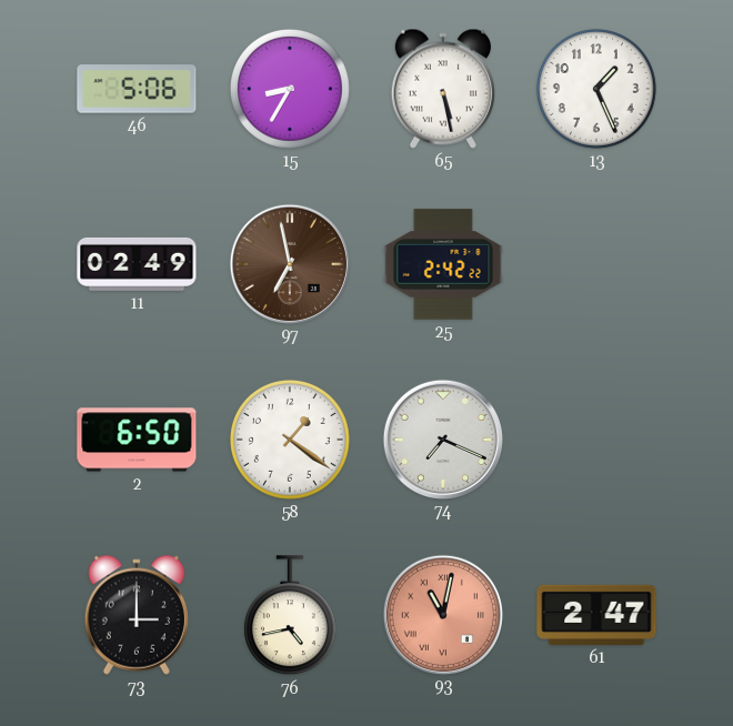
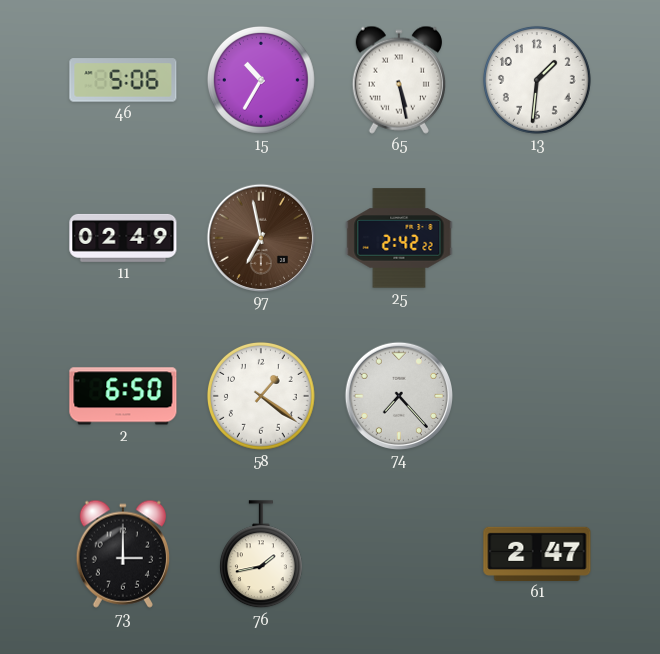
15: 8:35 -> 10:35 (261, 80)
13: 1:26 -> 1:31 (537, 80)
74: 7:19 -> 7:23 (398, 395)
76: 4:43 -> 1:43 (261, 555)
93: 11:02 -> none (442, 614)
